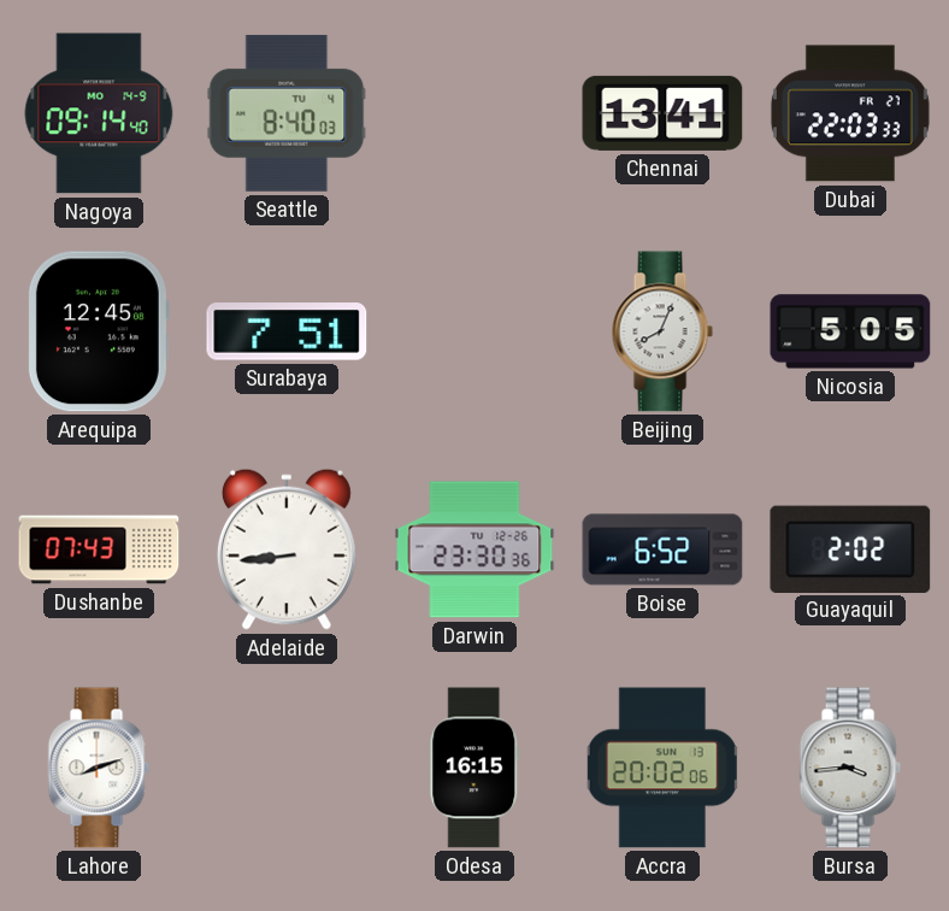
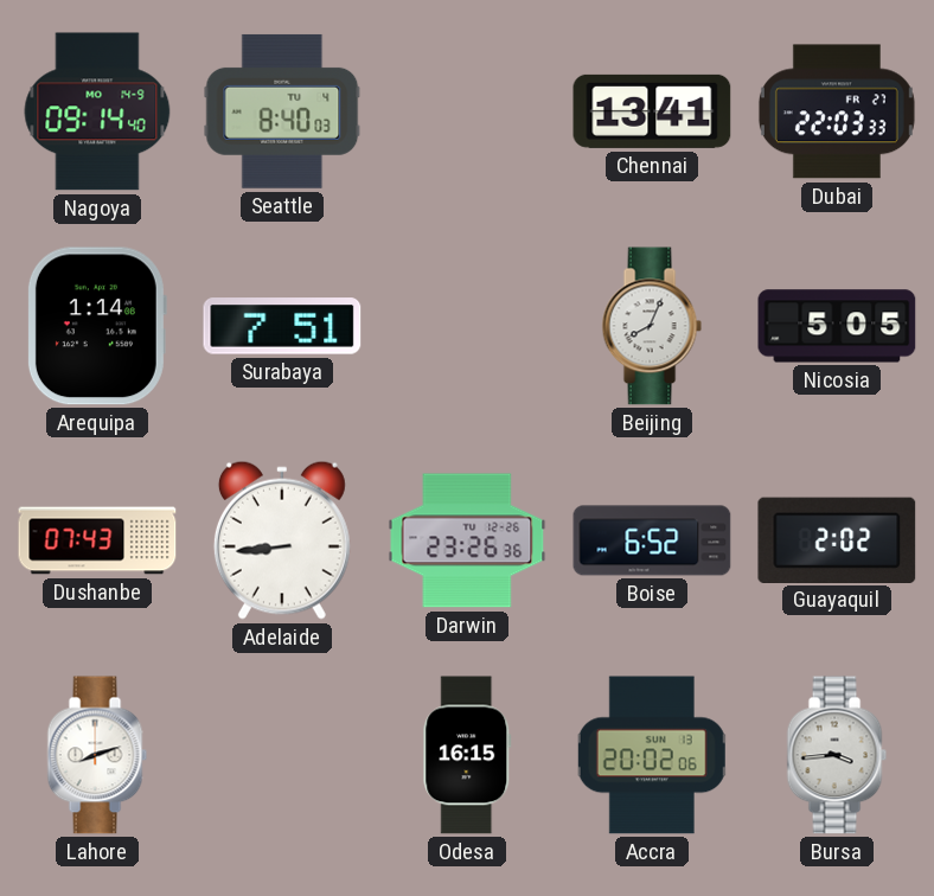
Arequipa: 12:45 -> 1:14 (96, 326)
Darwin: 23:30 -> 23:26 (467, 540)
